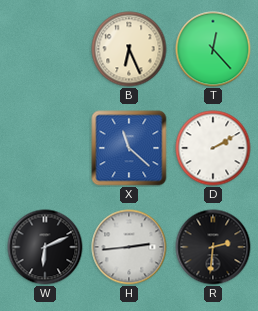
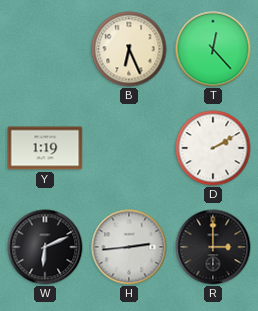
Y: none -> 1:19 (45, 148)
X: 11:22 -> none (129, 148)
R: 2:31 -> 3:00 (213, 247)
